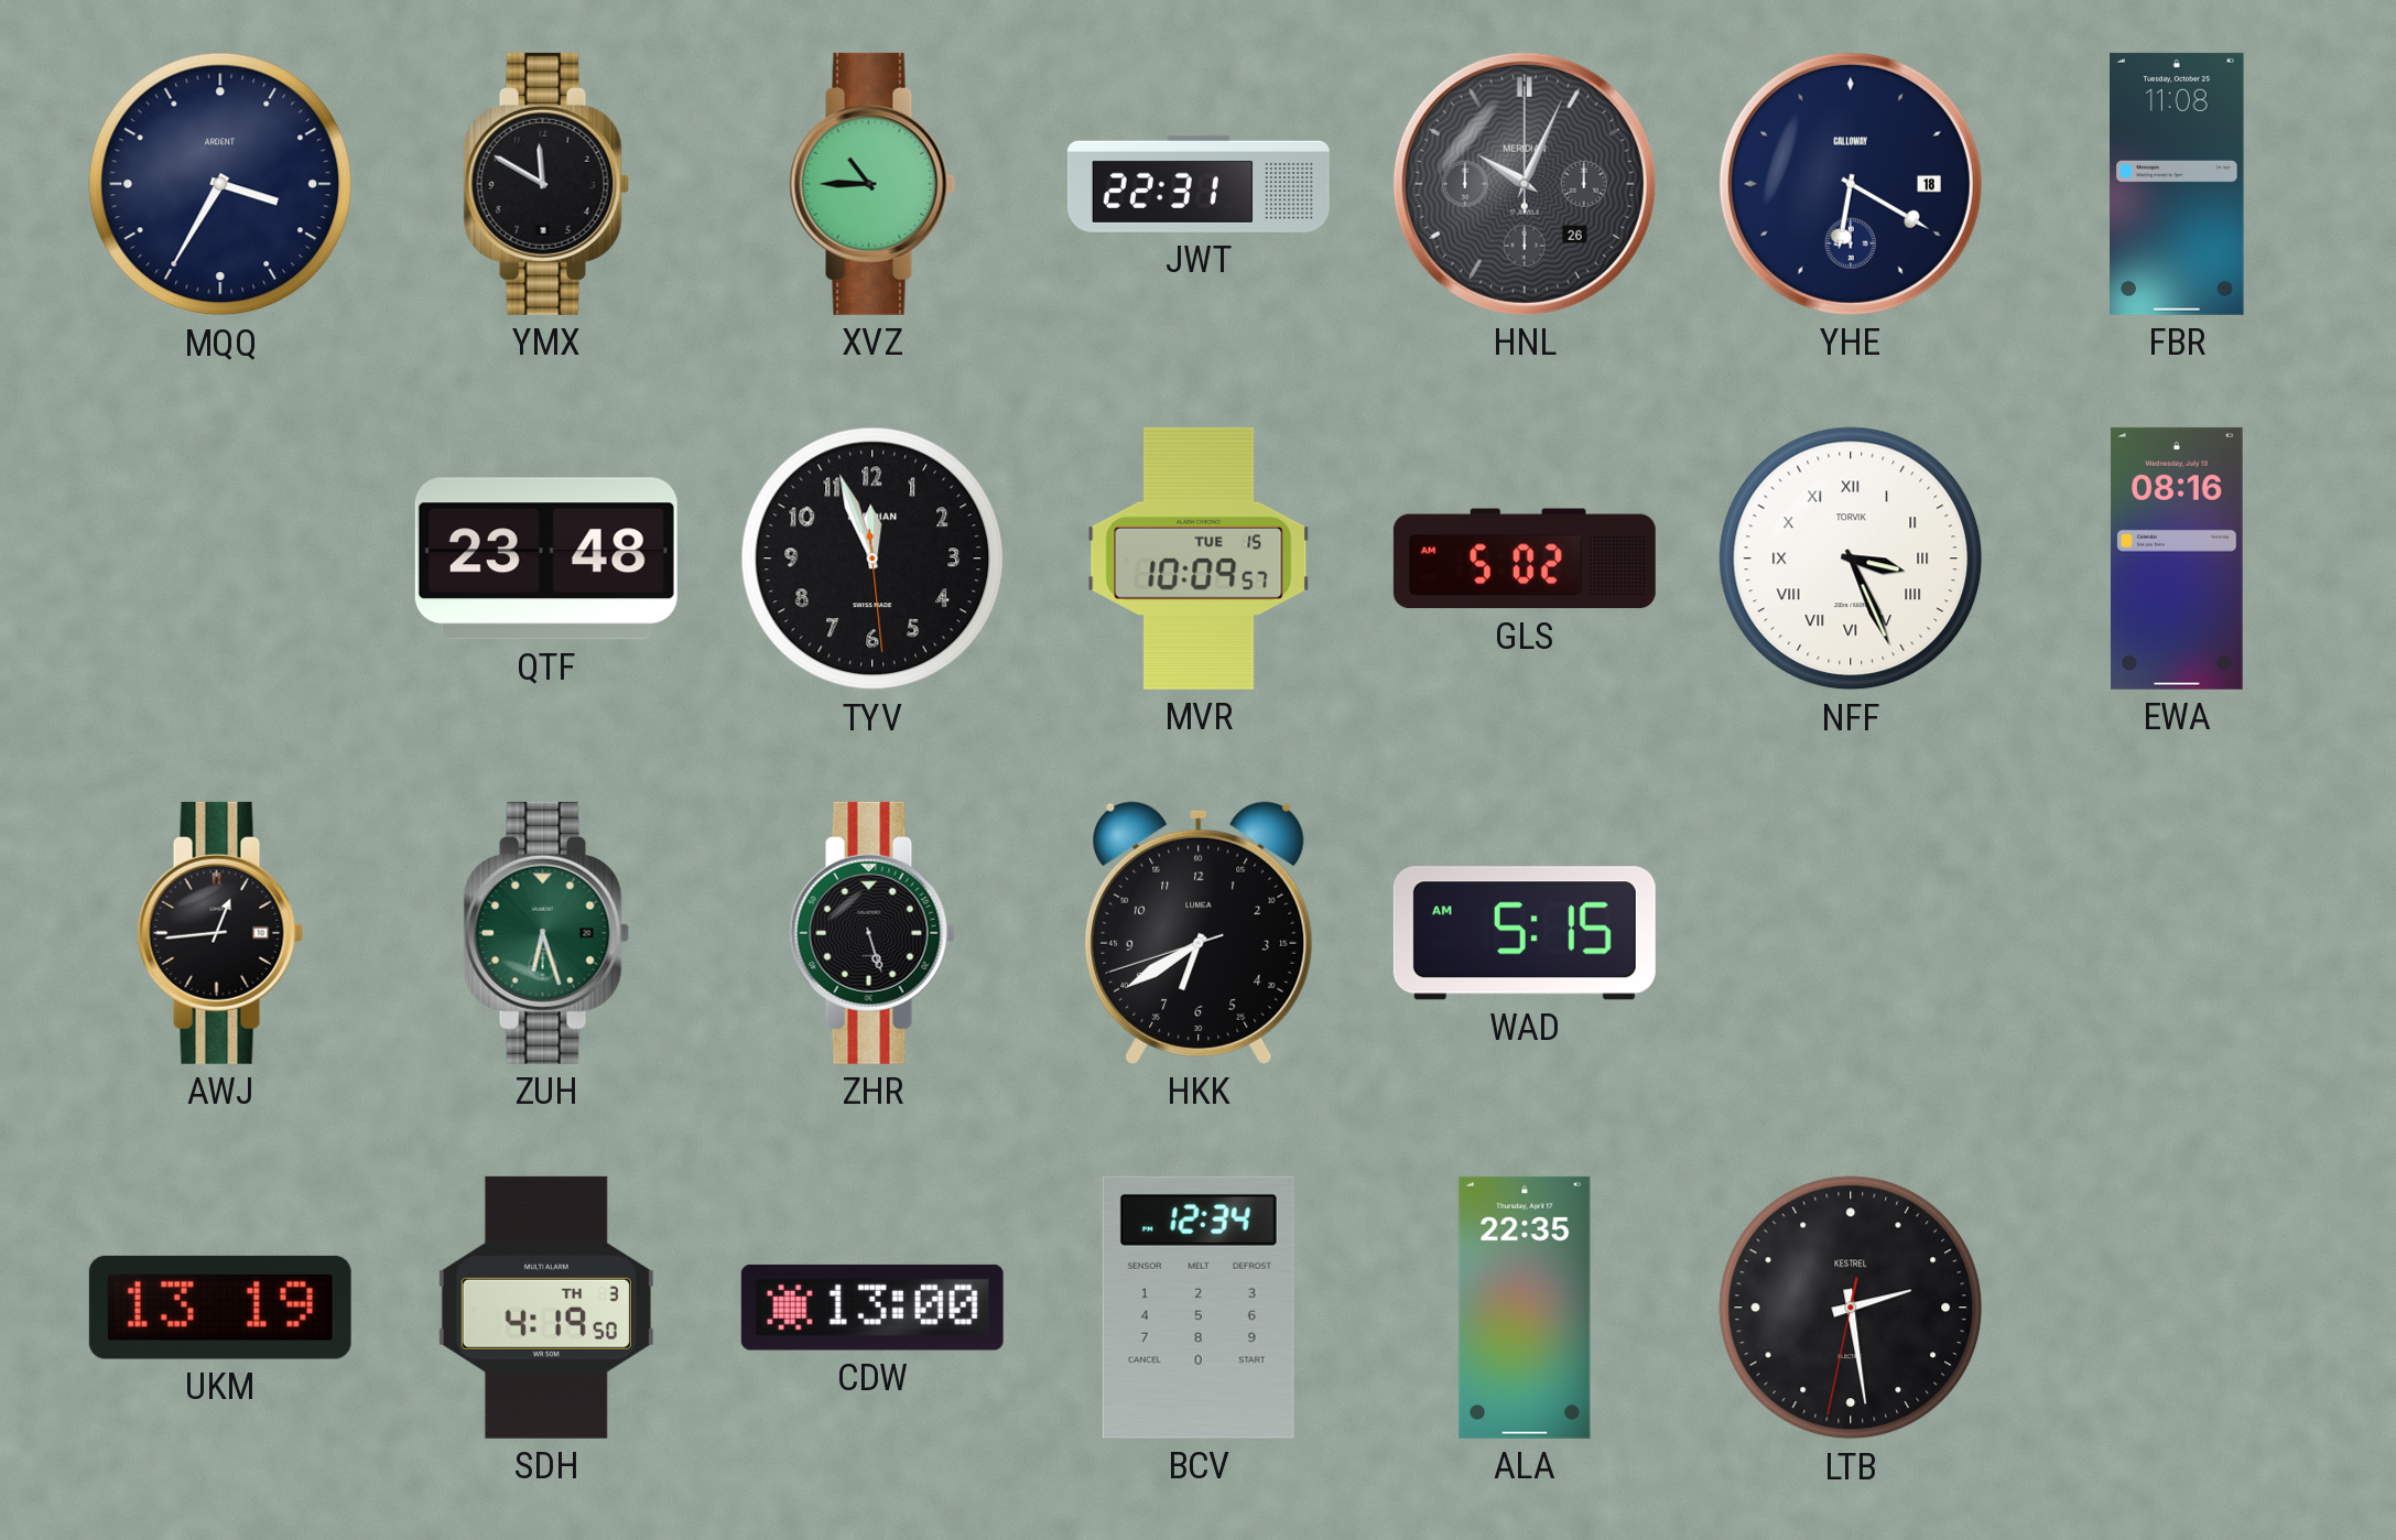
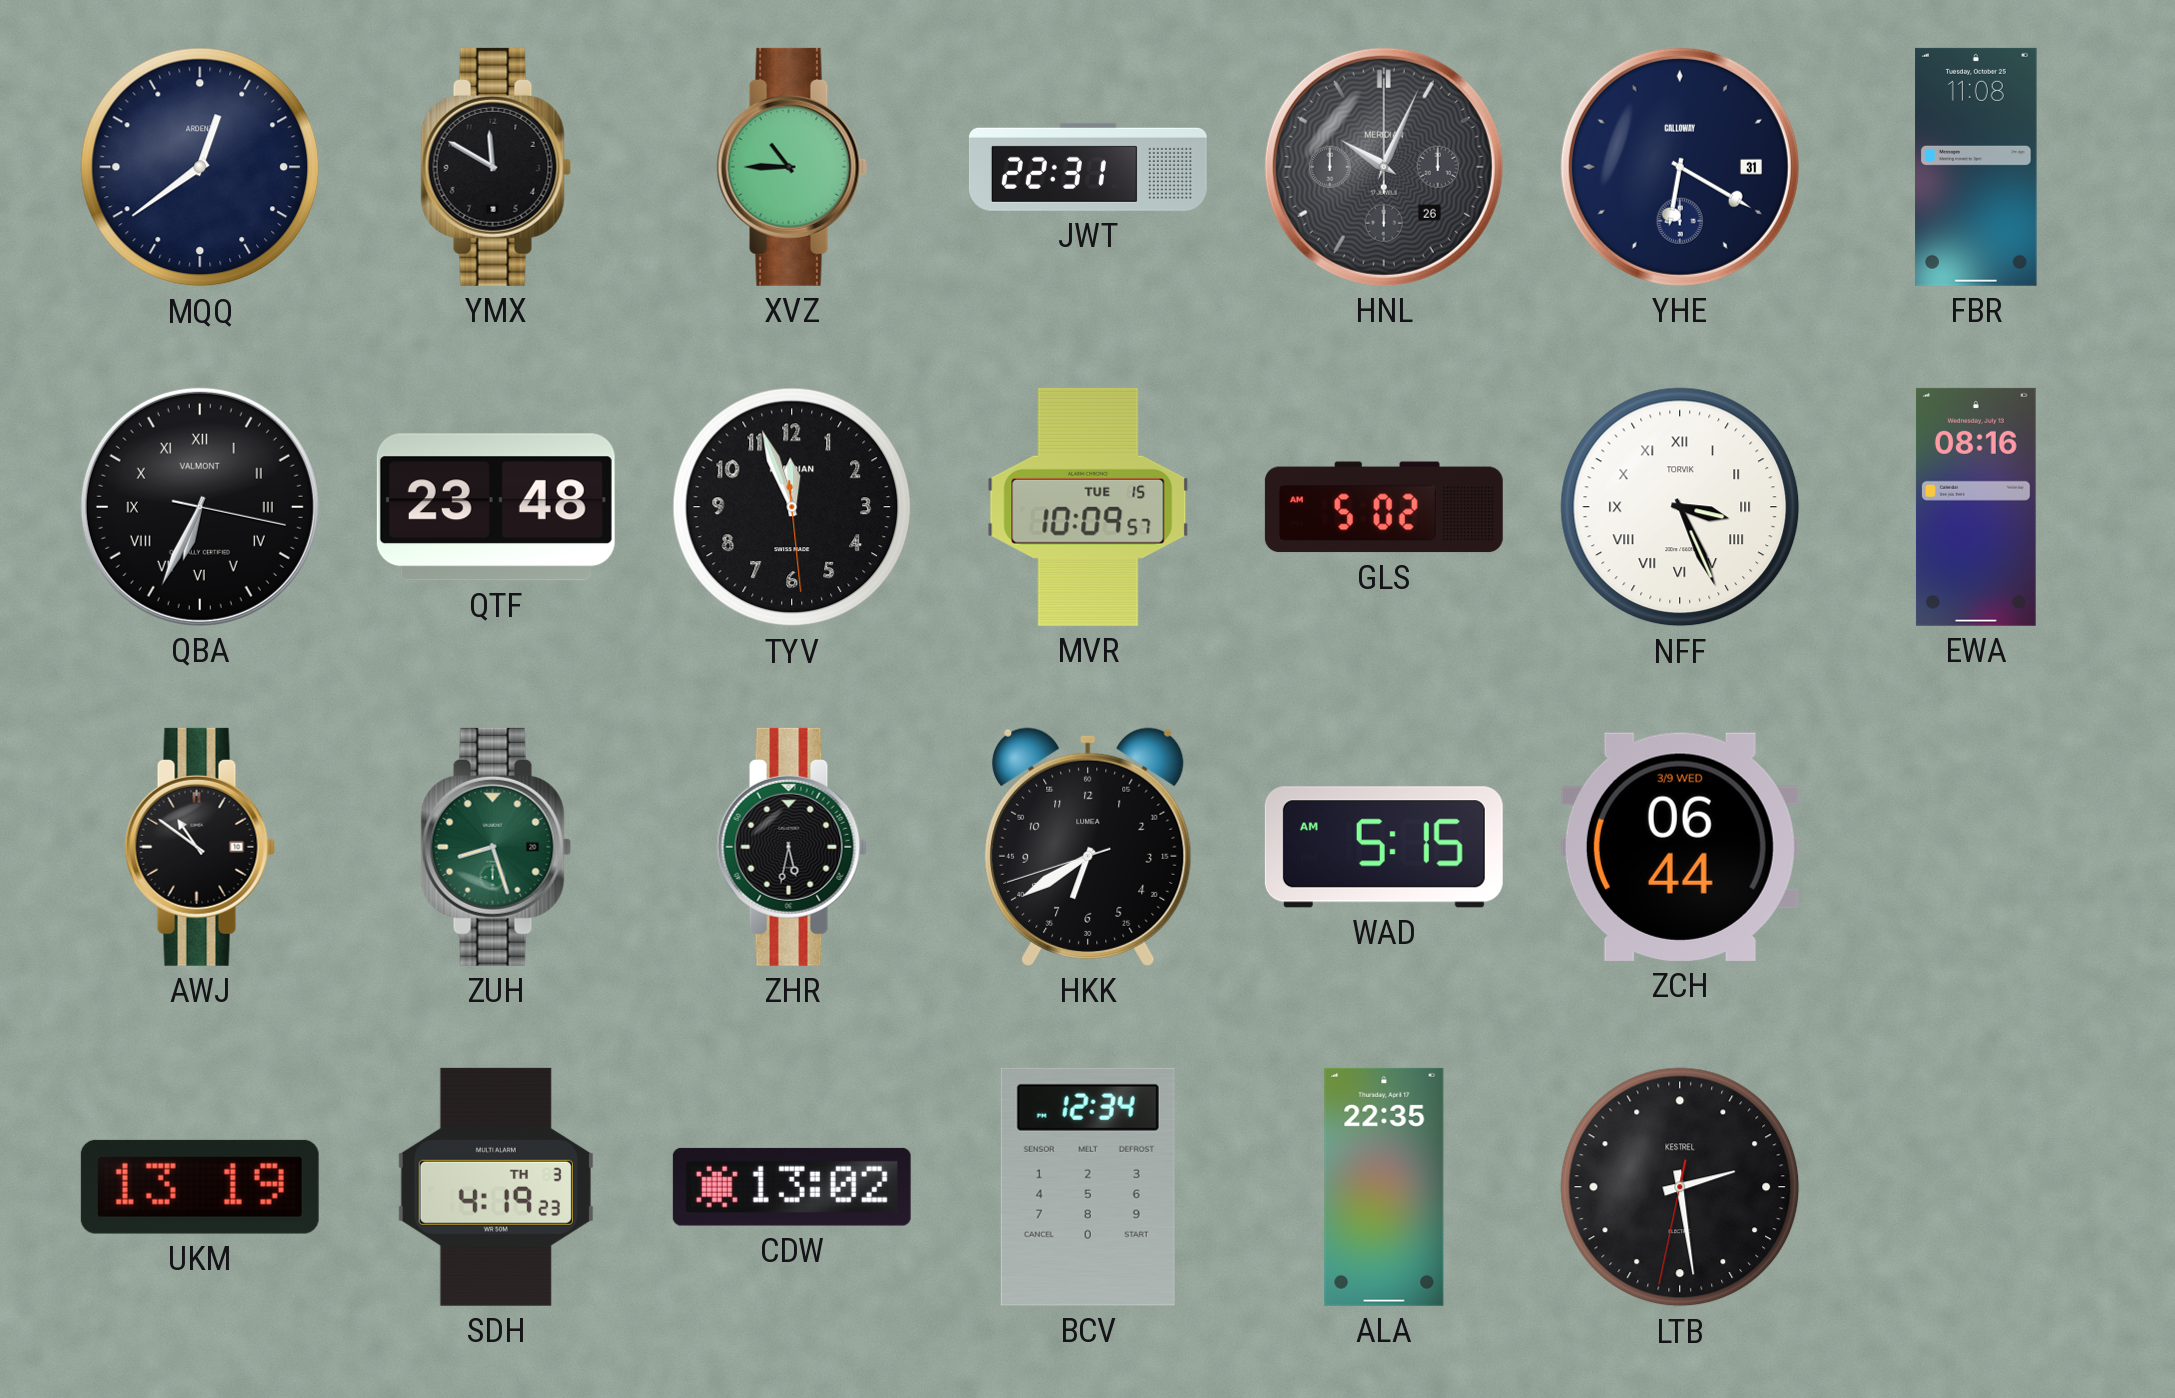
MQQ: 3:35 -> 12:39 (200, 167)
YHE date: 18 -> 31 (1680, 167)
QBA: none -> 6:34 (200, 507)
AWJ: 12:44 -> 10:51 (200, 847)
ZUH: 6:27 -> 8:27 (496, 847)
ZHR: 5:27 -> 5:32 (792, 847)
ZCH: none -> 06:44 (1680, 847)
SDH: 4:19:50 -> 4:19:23 (496, 1187)
CDW: 13:00 -> 13:02 (792, 1187)
